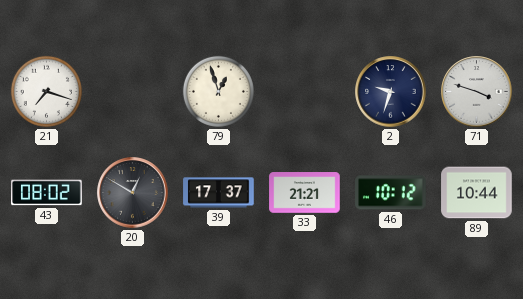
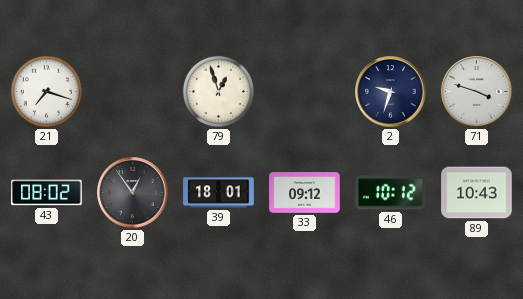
20: 12:50 -> 12:54 (133, 193)
39: 17:37 -> 18:01 (219, 193)
33: 21:21 -> 09:12 (305, 193)
89: 10:44 -> 10:43 (477, 193)
